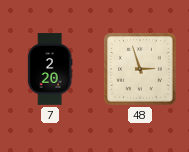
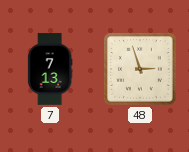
7: 2:20 -> 7:13 (50, 69)
